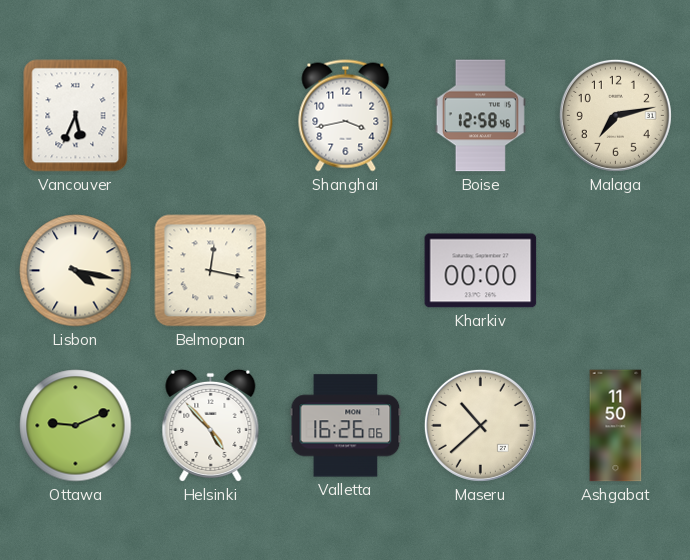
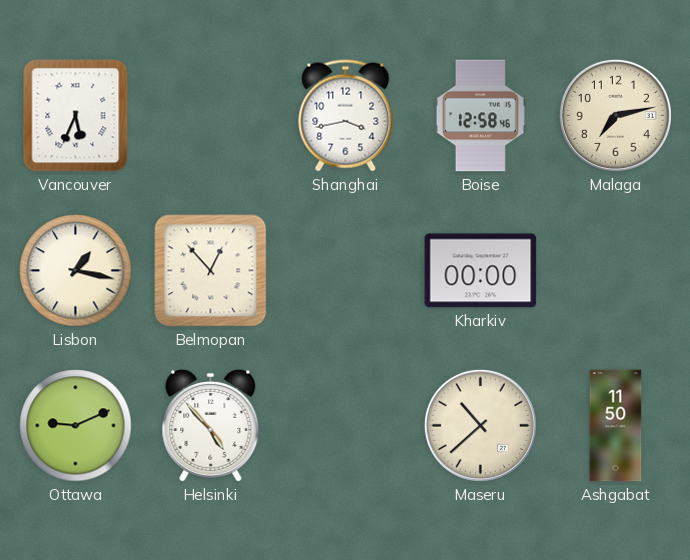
Lisbon: 4:17 -> 1:17 (76, 271)
Belmopan: 12:17 -> 12:53 (211, 271)
Valletta: 16:26 -> none (346, 426)
